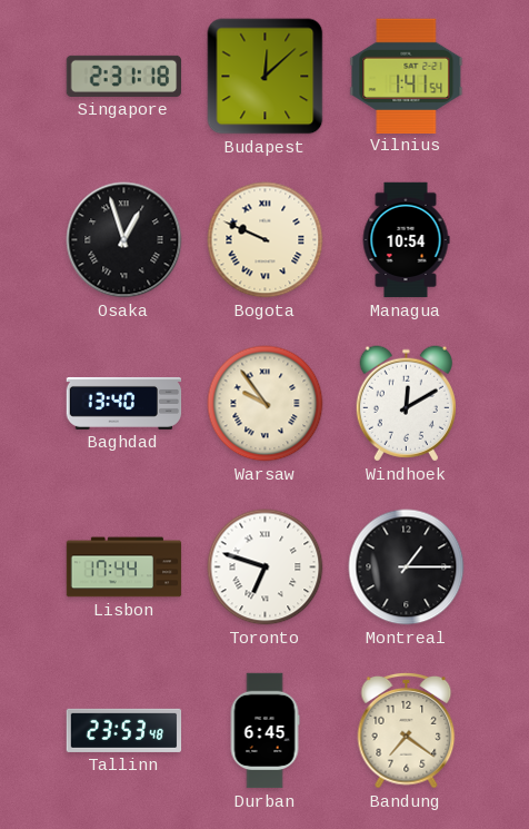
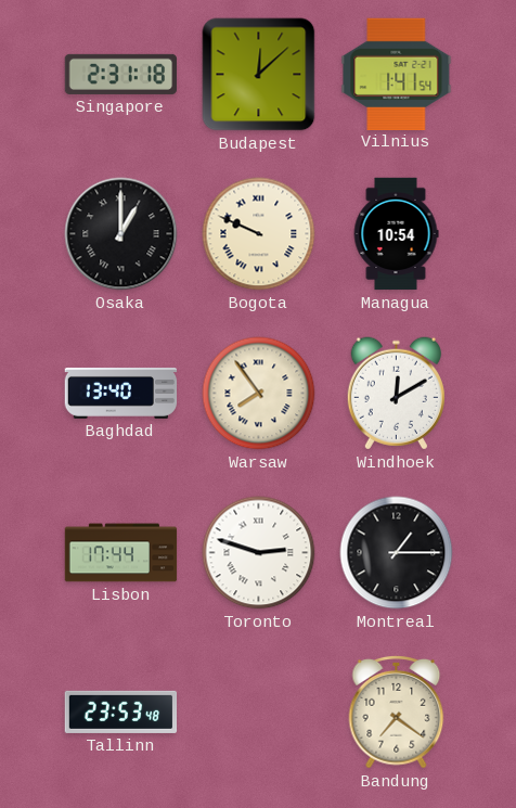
Osaka: 12:57 -> 1:00 (121, 234)
Warsaw: 9:54 -> 7:54 (259, 394)
Toronto: 6:48 -> 2:48 (259, 553)
Durban: 6:45 -> none (264, 731)
